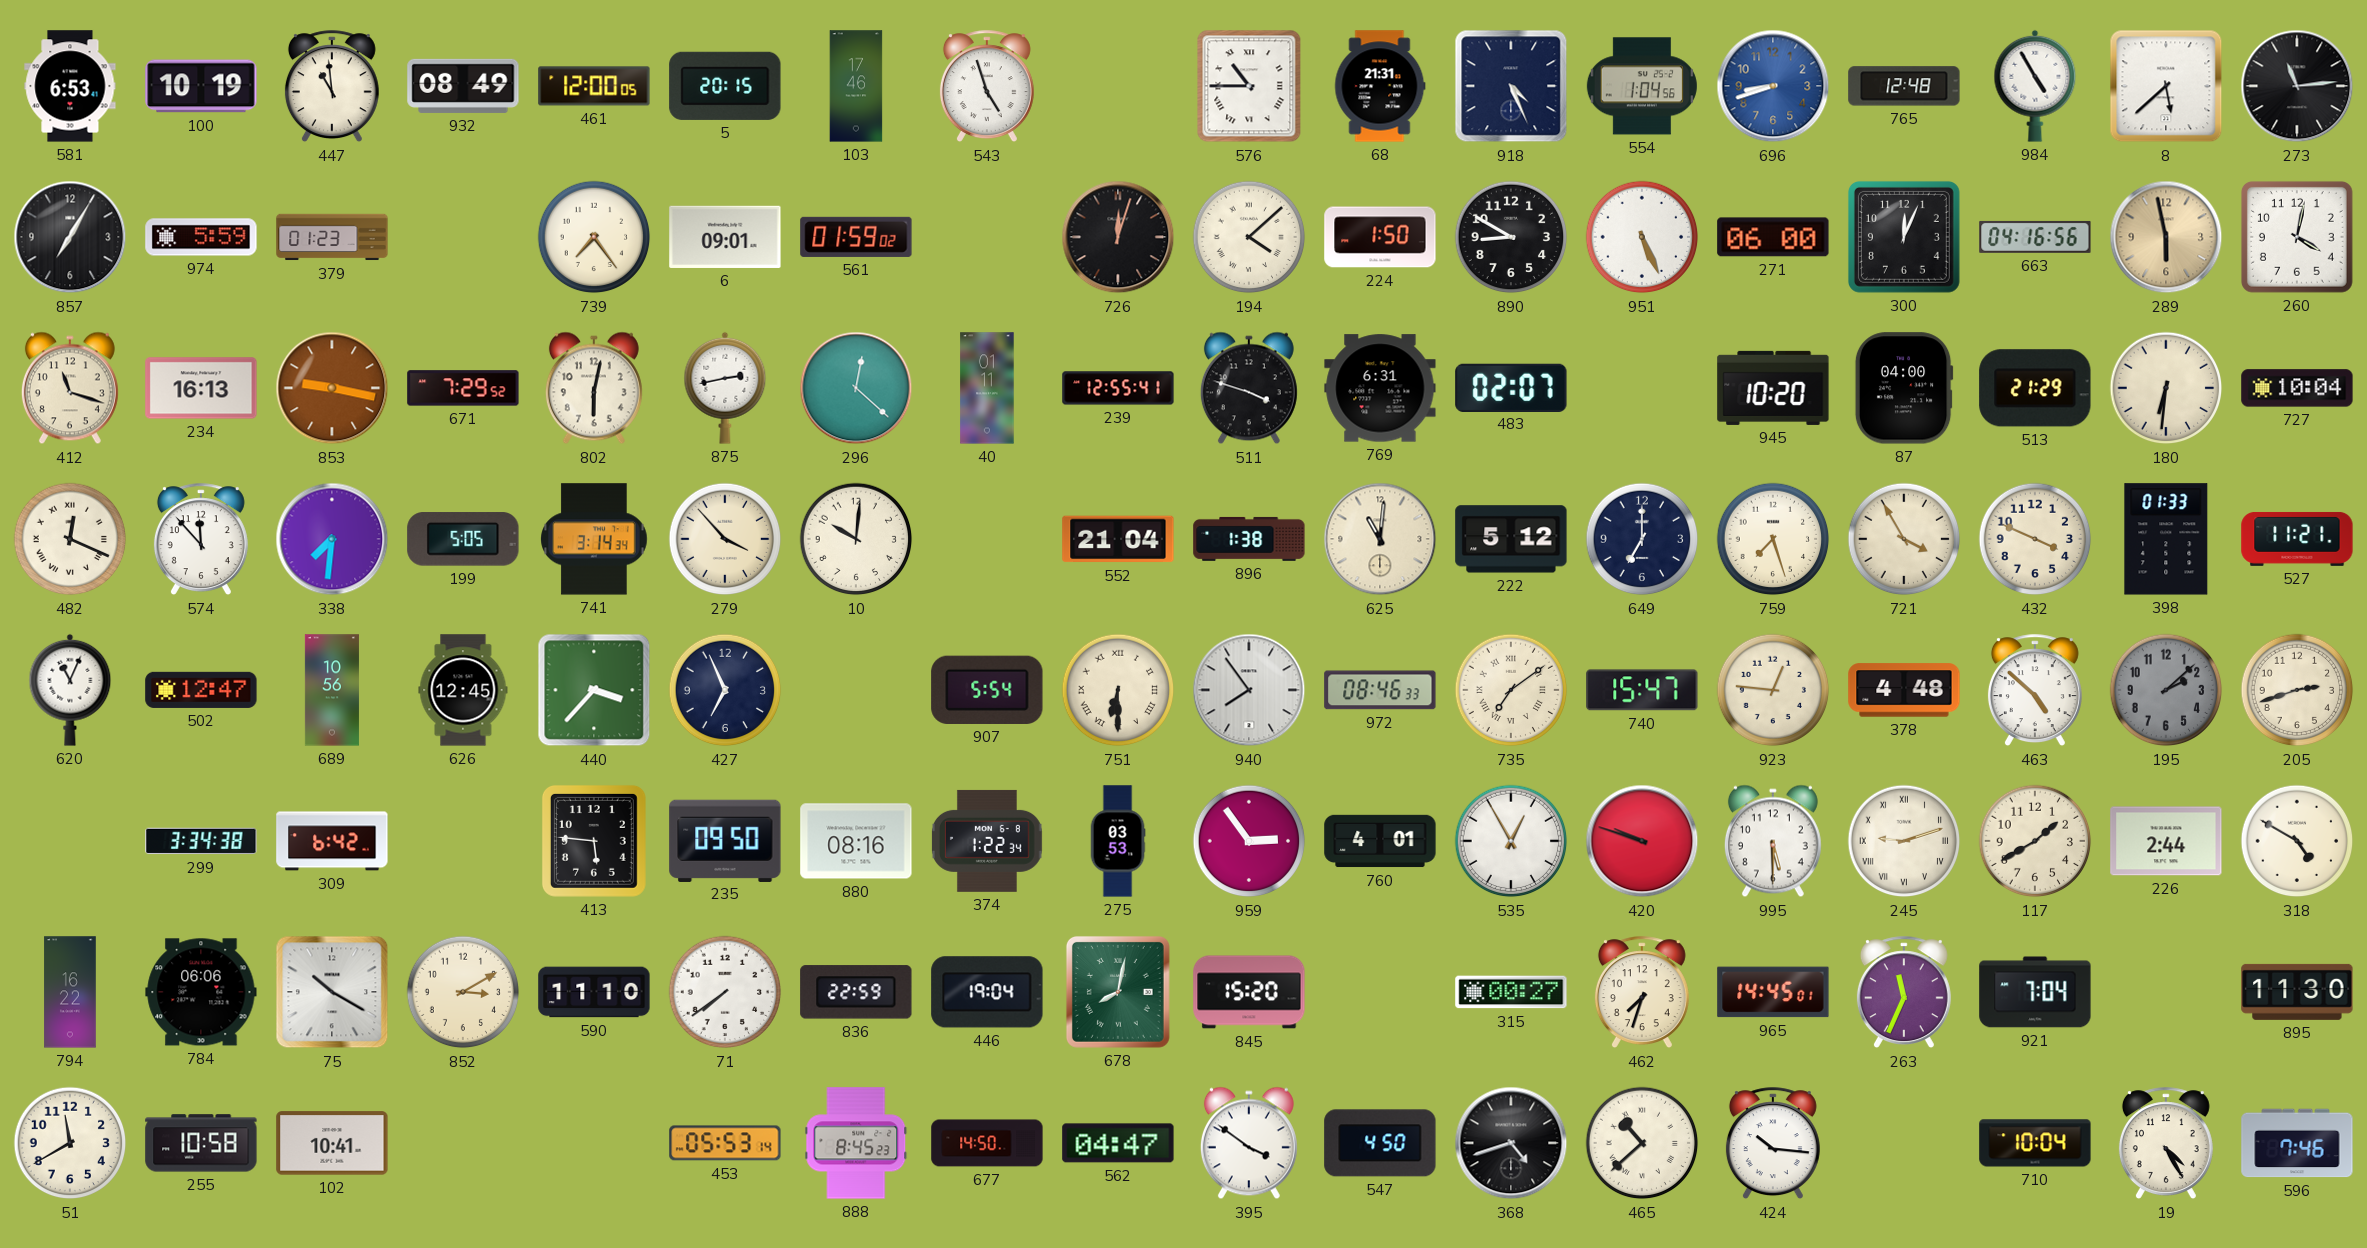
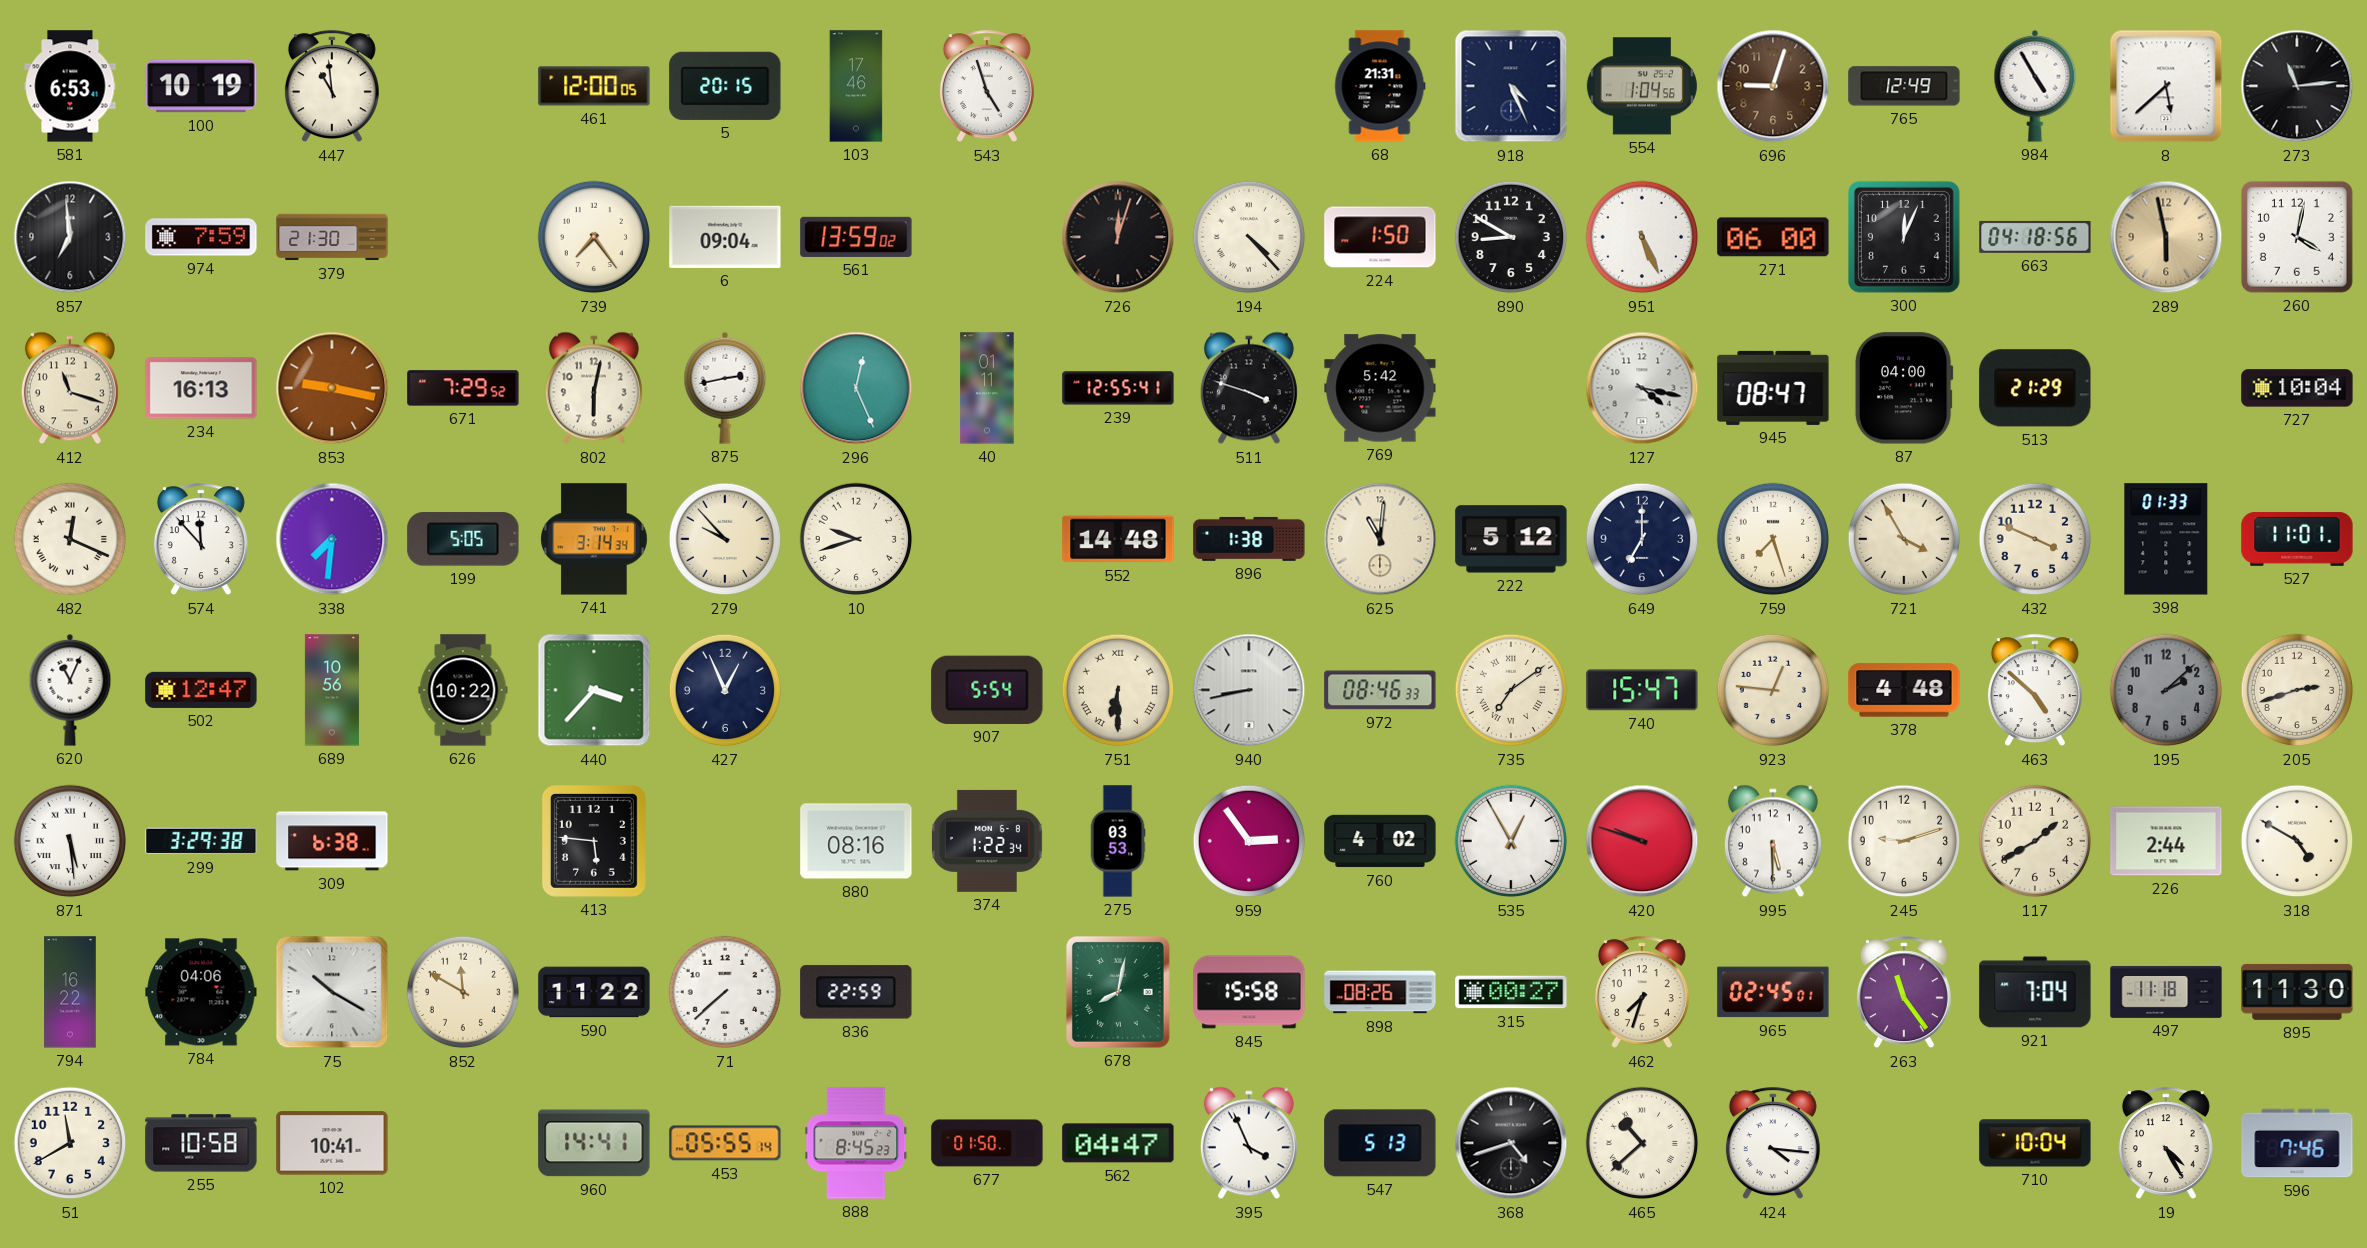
932: 08:49 -> none (463, 86)
576: 10:45 -> none (1249, 86)
696: 8:42 -> 9:03 (1773, 86)
696 dial: blue -> brown (1773, 86)
765: 12:48 -> 12:49 (1904, 86)
857: 7:05 -> 6:59 (70, 237)
974: 5:59 -> 7:59 (201, 237)
379: 01:23 -> 21:30 (332, 237)
6: 09:01 -> 09:04 (725, 237)
561: 01:59 -> 13:59 (856, 237)
194: 4:08 -> 4:23 (1249, 237)
663: 04:16 -> 04:18 (2035, 237)
296: 12:22 -> 12:26 (856, 388)
769: 6:31 -> 5:42 (1380, 388)
483: 02:07 -> none (1511, 387)
127: none -> 4:17 (1642, 388)
945: 10:20 -> 08:47 (1773, 388)
180: 6:31 -> none (2166, 388)
279: 3:53 -> 9:53 (725, 539)
10: 10:01 -> 9:42 (856, 539)
552: 21:04 -> 14:48 (1118, 539)
527: 11:21 -> 11:01 (2297, 539)
626: 12:45 -> 10:22 (463, 690)
427: 6:56 -> 12:56 (725, 690)
940: 7:54 -> 8:43 (1249, 690)
871: none -> 5:29 (70, 841)
299: 3:34 -> 3:29 (201, 841)
309: 6:42 -> 6:38 (332, 841)
235: 09:50 -> none (725, 840)
760: 4:01 -> 4:02 (1380, 841)
245 numerals: Roman -> Arabic (1904, 841)
784: 06:06 -> 04:06 (201, 992)
852: 3:10 -> 11:50 (463, 992)
590: 11:10 -> 11:22 (594, 992)
71: 7:39 -> 7:38 (725, 992)
446: 19:04 -> none (987, 992)
845: 15:20 -> 15:58 (1249, 992)
898: none -> 08:26 (1380, 992)
965: 14:45 -> 02:45 (1773, 992)
263: 11:34 -> 11:24 (1904, 993)
497: none -> 11:18 (2166, 992)
960: none -> 14:41 (594, 1143)
453: 05:53 -> 05:55 (725, 1143)
677: 14:50 -> 01:50 (987, 1143)
395: 3:51 -> 3:56 (1249, 1143)
547: 4:50 -> 5:13 (1380, 1143)
424: 10:16 -> 4:16 (1773, 1144)
